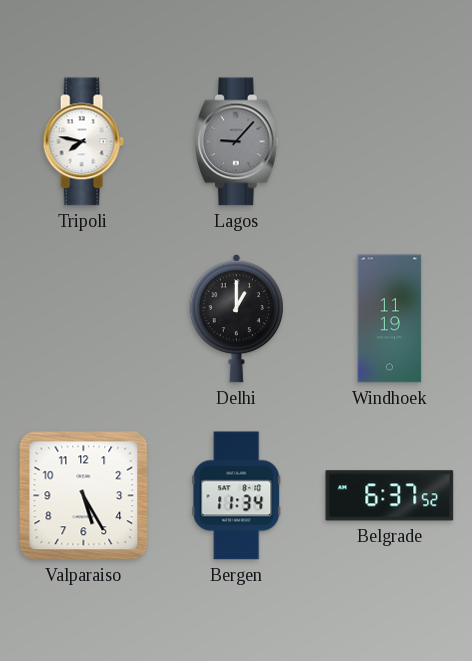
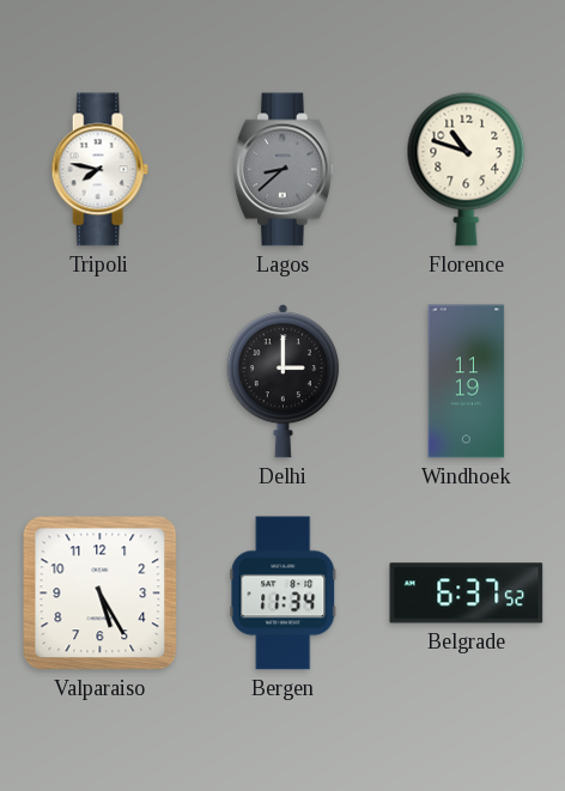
Lagos: 9:07 -> 8:38 (282, 170)
Florence: none -> 10:48 (467, 169)
Delhi: 1:00 -> 3:00 (282, 382)
